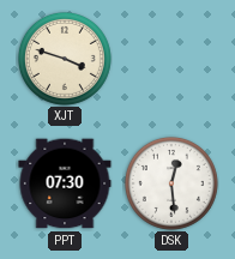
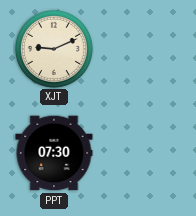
XJT: 3:48 -> 9:11 (54, 49)
DSK: 12:29 -> none (171, 183)
